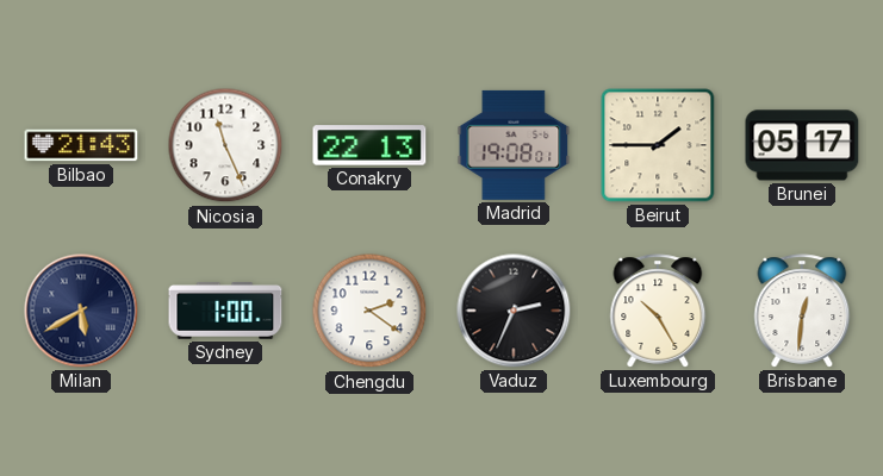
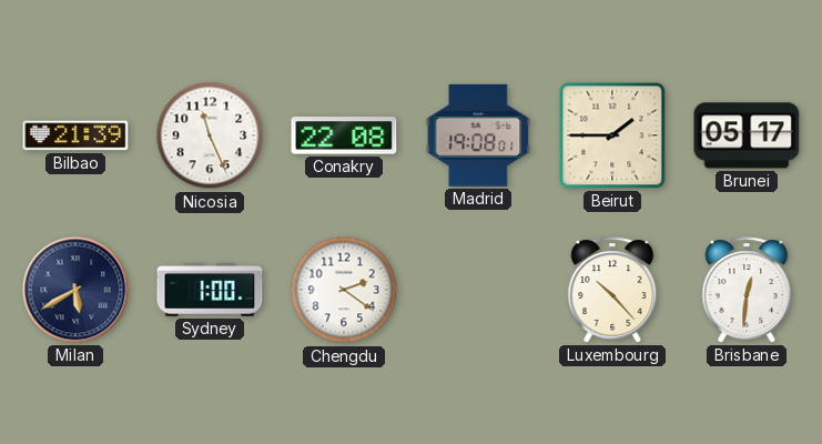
Bilbao: 21:43 -> 21:39 (75, 135)
Conakry: 22:13 -> 22:08 (344, 135)
Vaduz: 2:34 -> none (514, 311)
Luxembourg: 10:25 -> 10:23 (612, 290)
